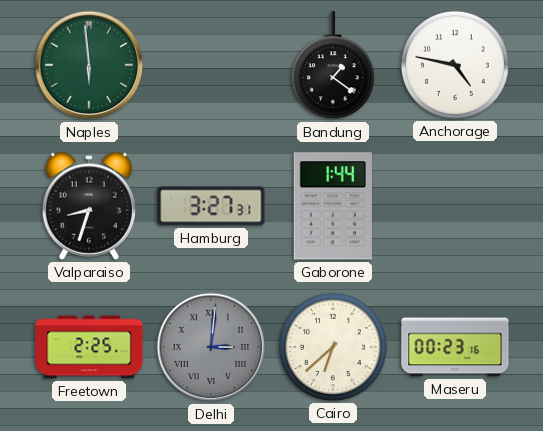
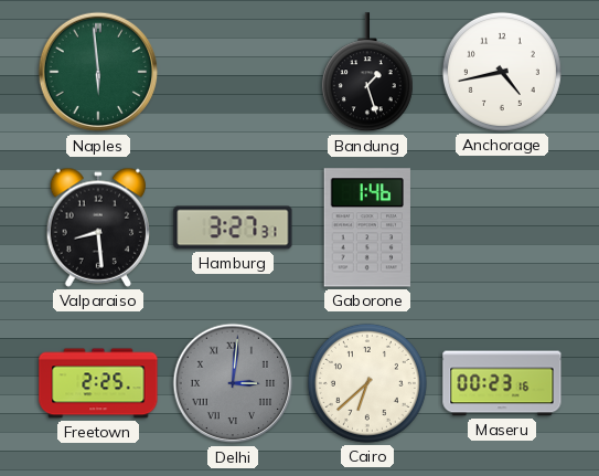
Bandung: 1:21 -> 1:27 (367, 73)
Anchorage: 4:47 -> 4:43 (502, 72)
Valparaiso: 8:33 -> 8:29 (98, 228)
Gaborone: 1:44 -> 1:46 (367, 228)
